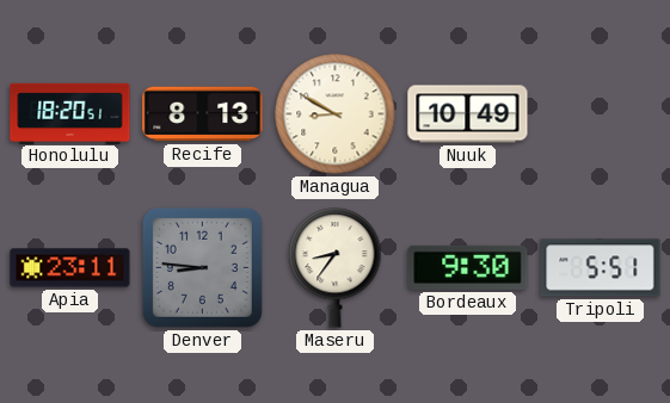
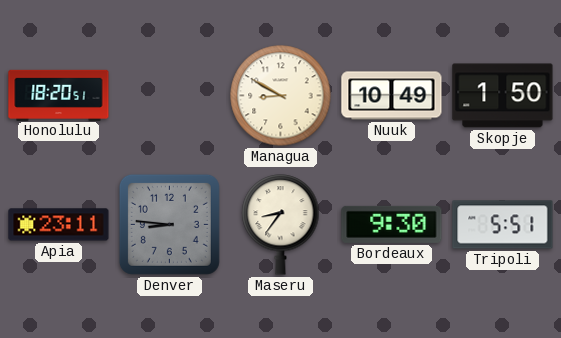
Recife: 8:13 -> none (203, 114)
Skopje: none -> 1:50 (503, 96)
